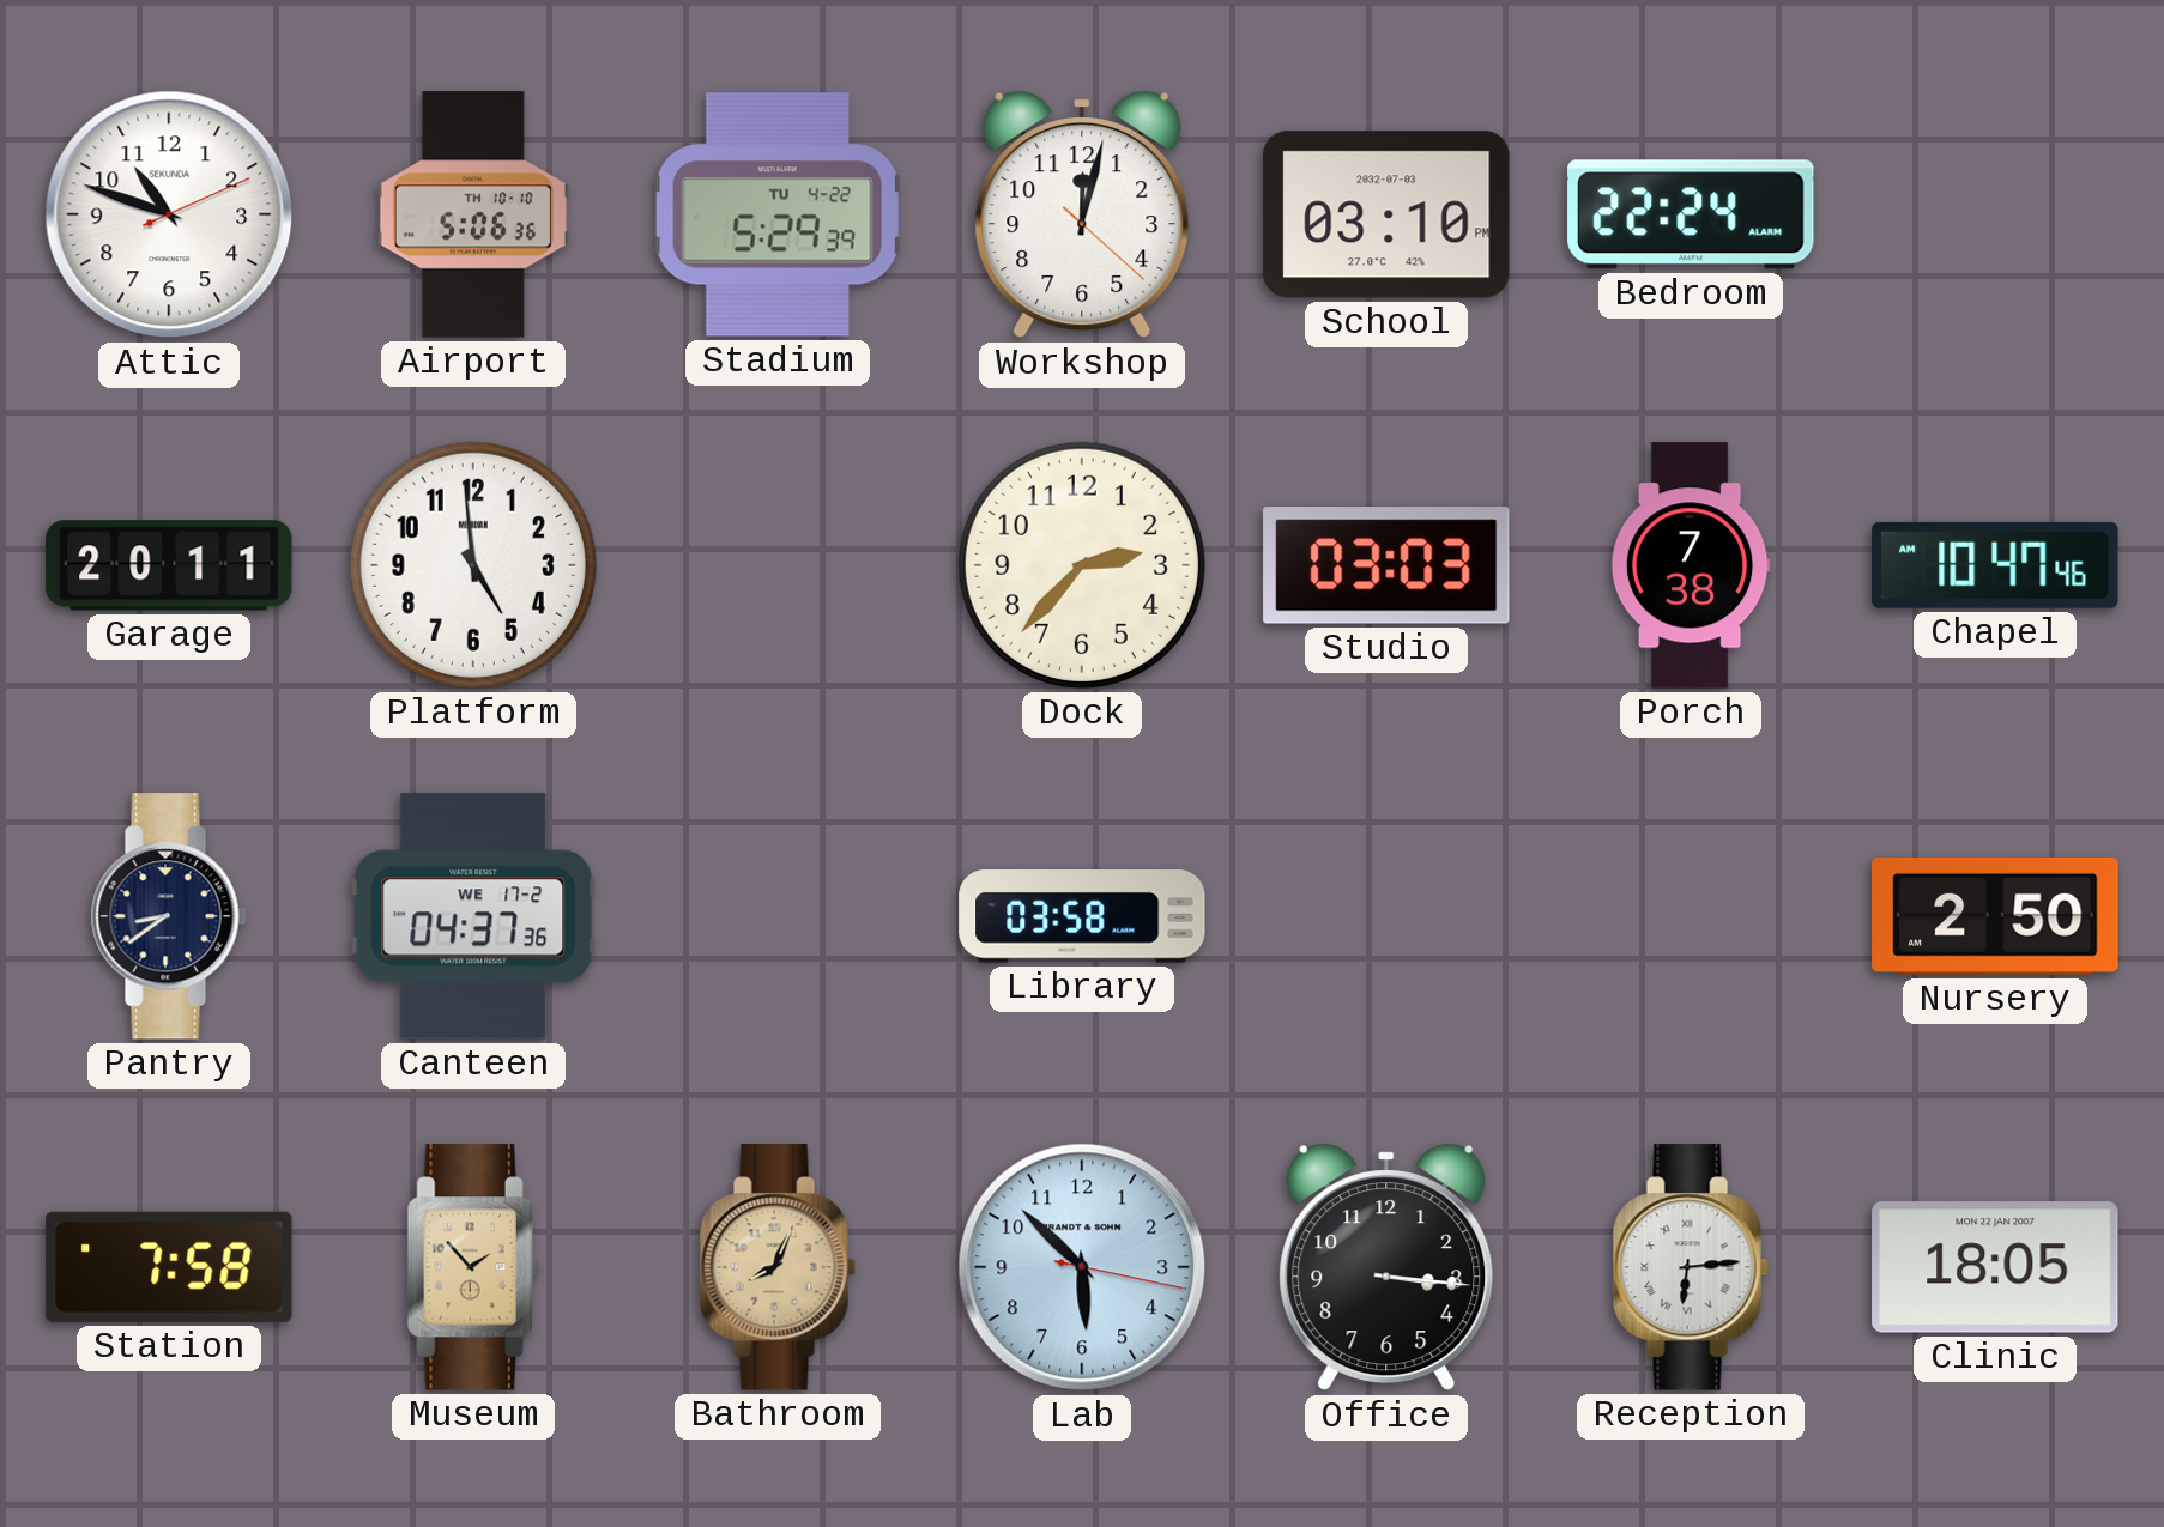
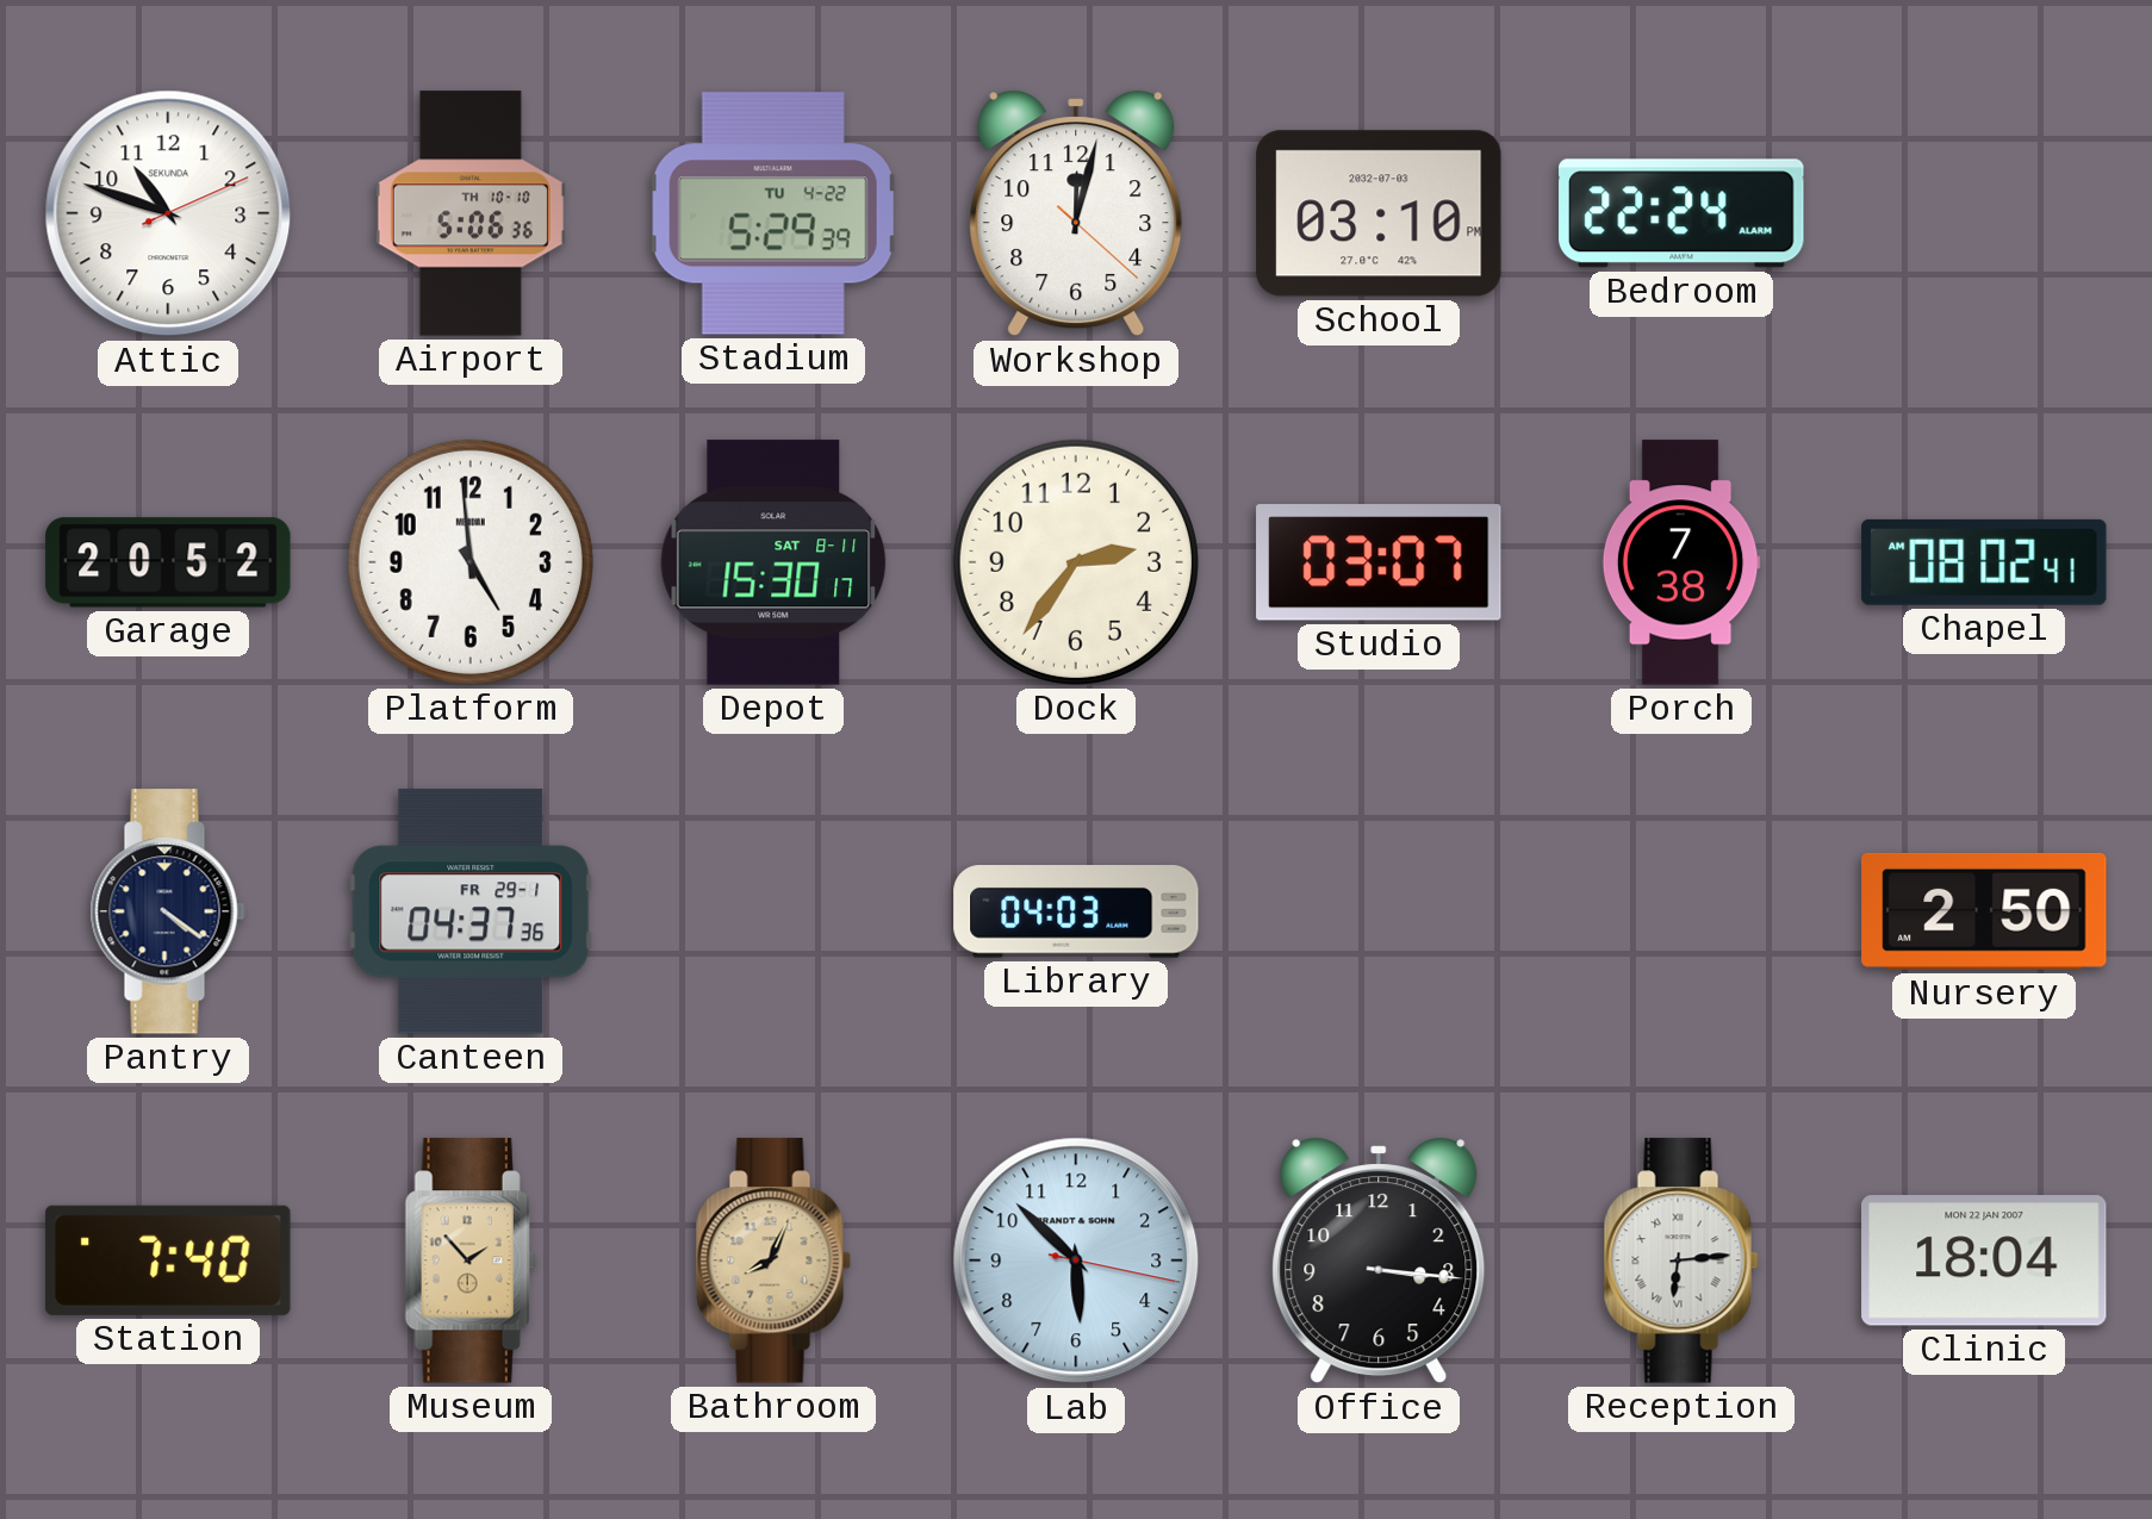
Garage: 20:11 -> 20:52 (168, 562)
Depot: none -> 15:30 (773, 562)
Dock: 2:37 -> 2:36 (1076, 562)
Studio: 03:03 -> 03:07 (1379, 562)
Chapel: 10:47 -> 08:02 (1984, 562)
Pantry: 8:39 -> 4:21 (168, 911)
Canteen date: WE 17-2 -> FR 29-1 (471, 911)
Library: 03:58 -> 04:03 (1076, 911)
Station: 7:58 -> 7:40 (168, 1260)
Clinic: 18:05 -> 18:04 (1984, 1260)
